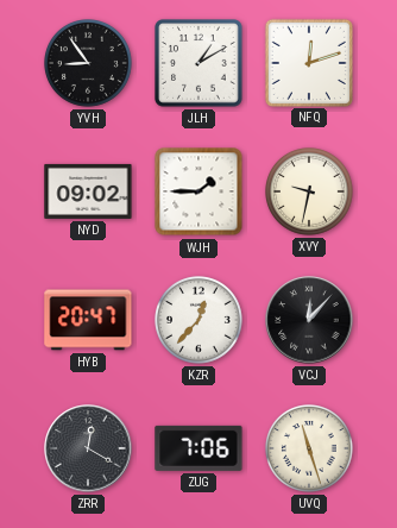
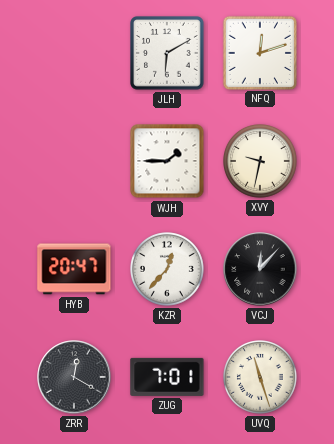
YVH: 8:54 -> none (89, 64)
JLH: 1:10 -> 6:10 (168, 54)
NYD: 09:02 -> none (88, 191)
ZUG: 7:06 -> 7:01 (167, 377)
